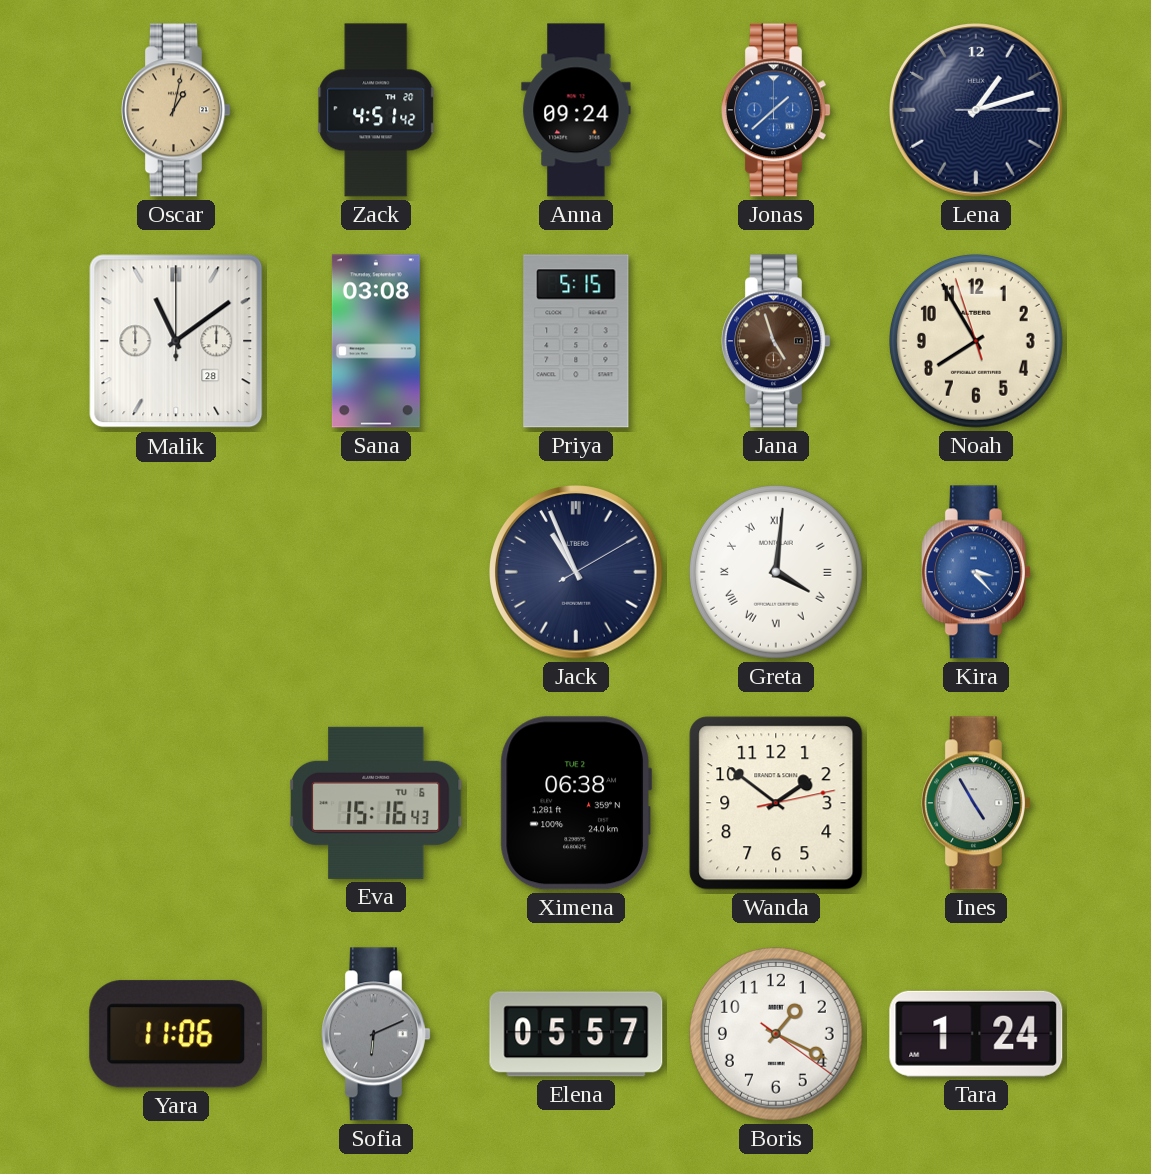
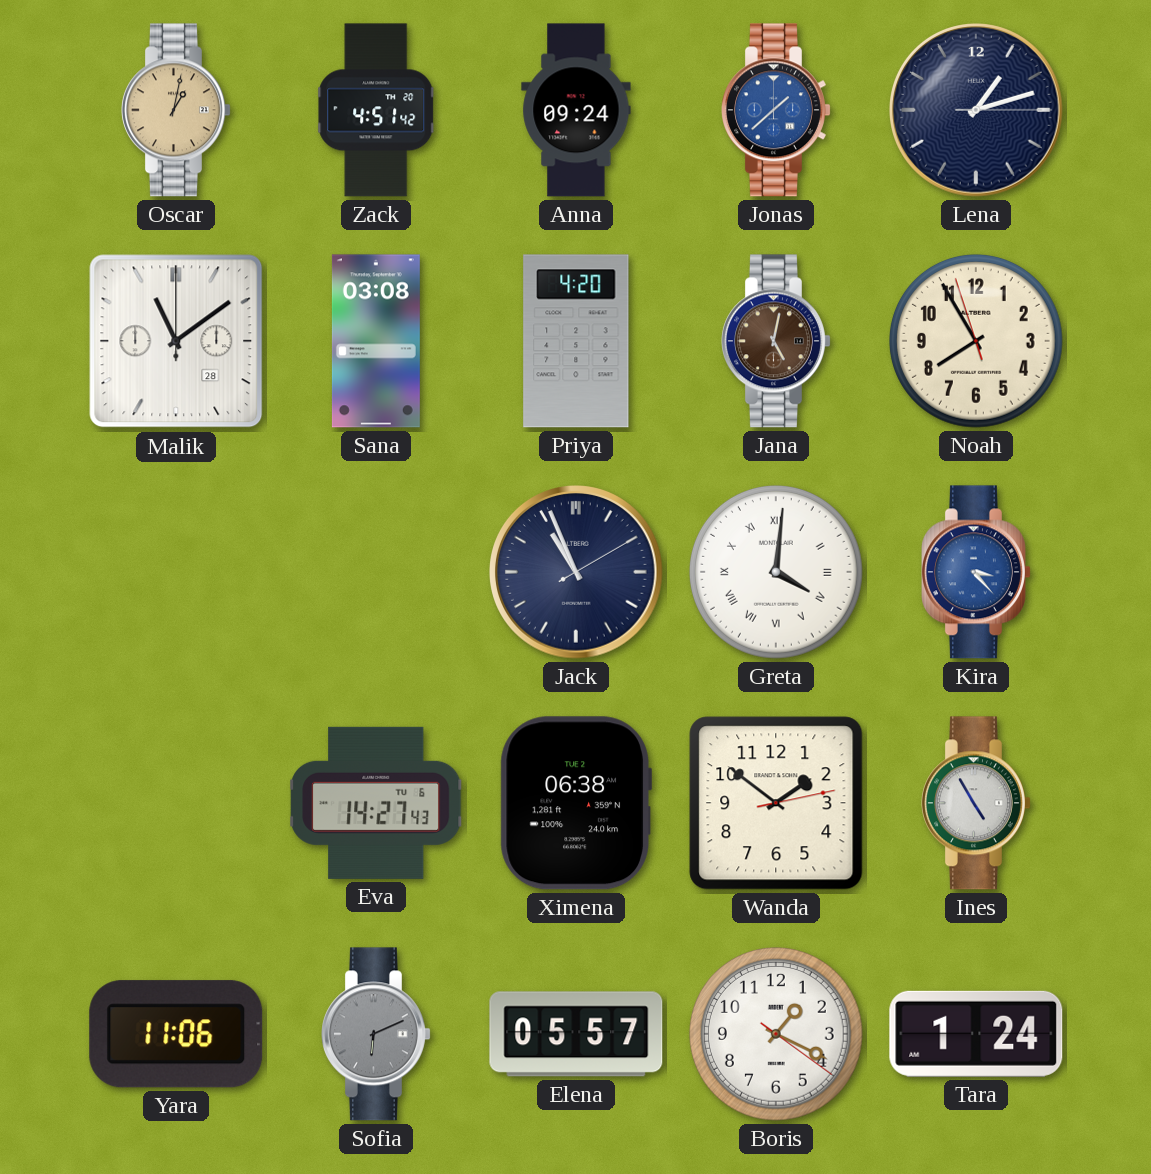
Priya: 5:15 -> 4:20 (576, 341)
Jana: 4:57 -> 5:02 (777, 341)
Eva: 15:16 -> 14:27 (376, 803)
